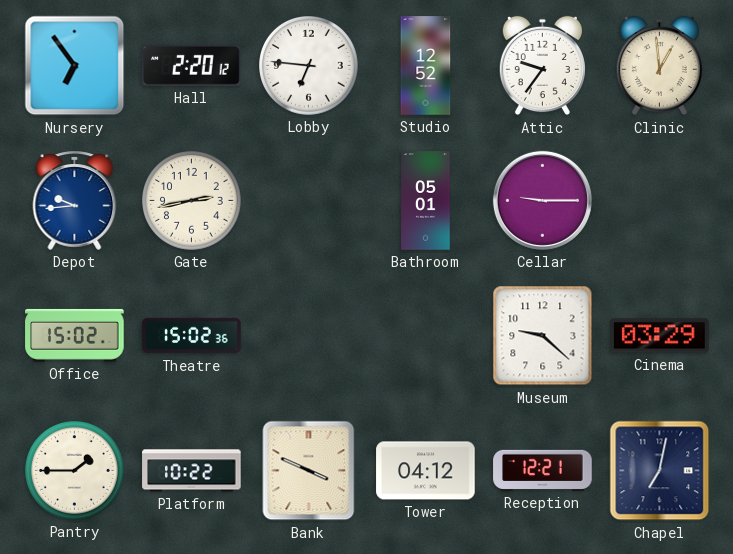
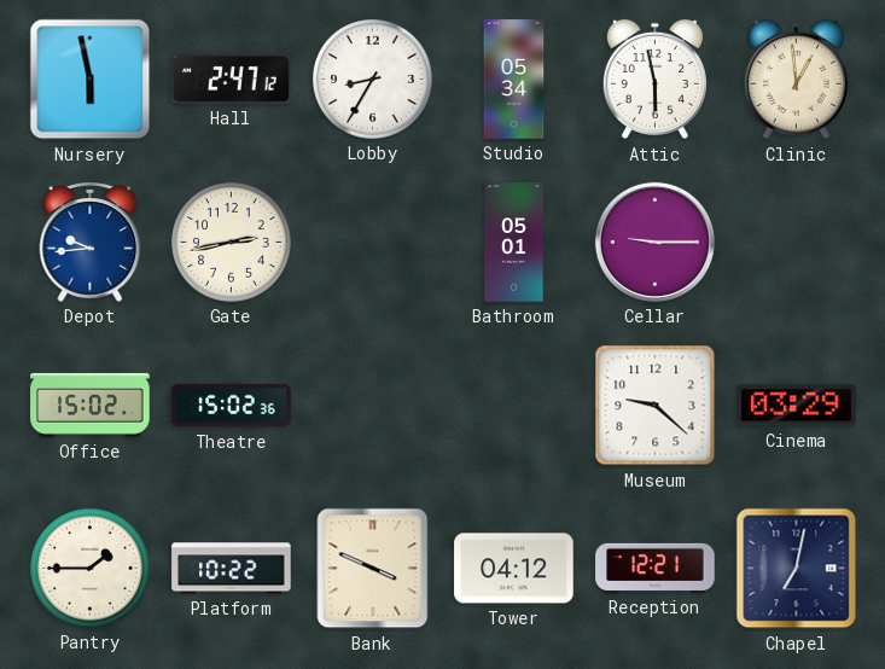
Nursery: 6:54 -> 5:58 (91, 80)
Hall: 2:20 -> 2:47 (232, 80)
Lobby: 6:46 -> 8:35 (373, 80)
Studio: 12:52 -> 05:34 (514, 80)
Attic: 9:36 -> 5:58 (654, 80)
